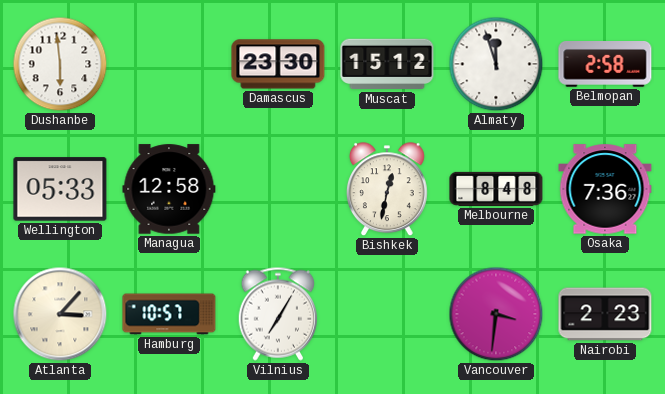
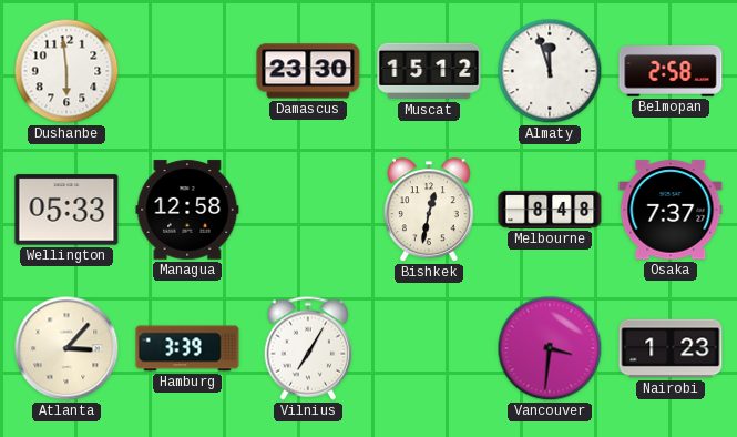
Osaka: 7:36 -> 7:37 (671, 210)
Hamburg: 10:57 -> 3:39 (187, 348)
Nairobi: 2:23 -> 1:23 (671, 348)
